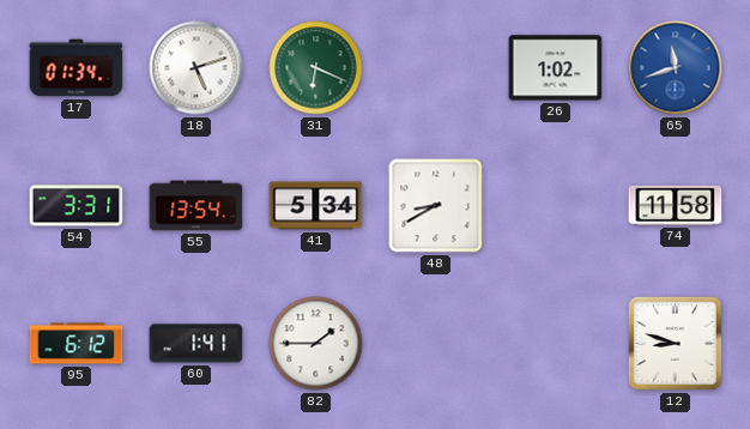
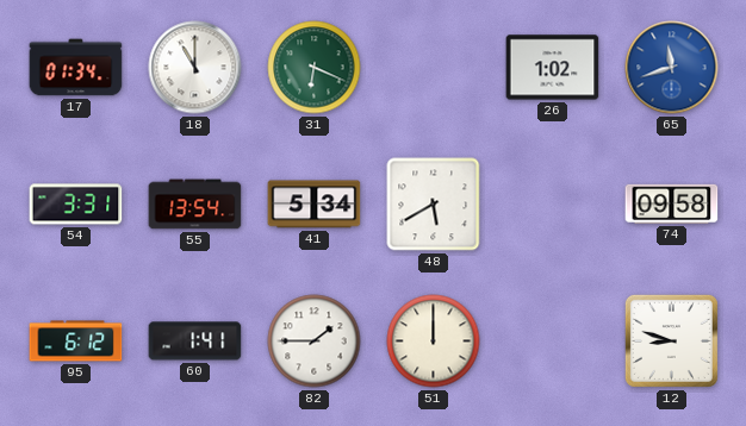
18: 5:12 -> 11:00 (195, 68)
48: 8:40 -> 5:40 (434, 205)
74: 11:58 -> 09:58 (672, 203)
51: none -> 12:00 (434, 342)
